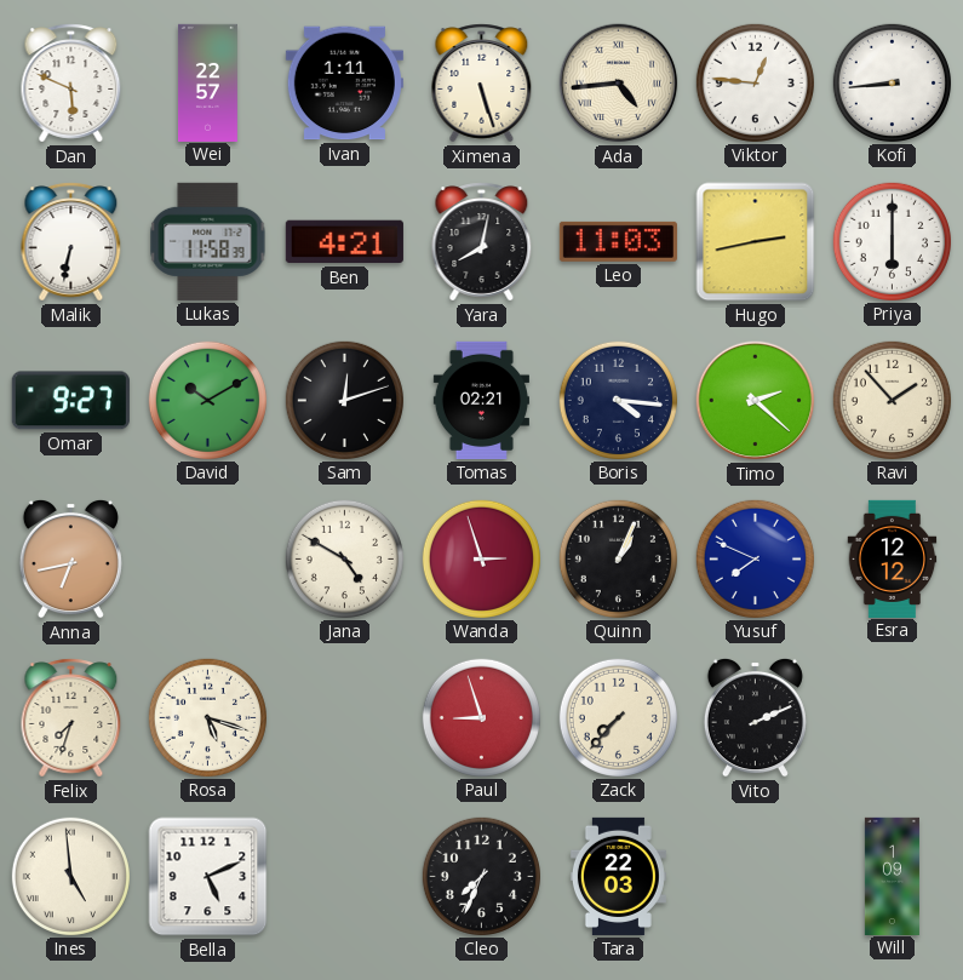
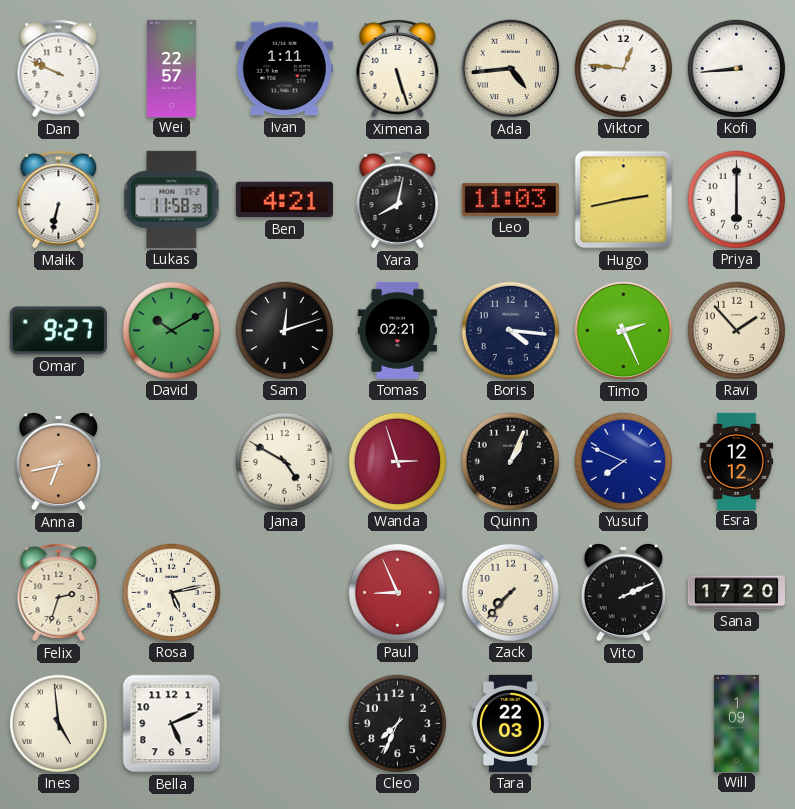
Dan: 5:49 -> 9:49 (59, 69)
Timo: 2:22 -> 2:26 (624, 331)
Felix: 7:33 -> 2:33 (59, 593)
Rosa: 5:18 -> 5:13 (171, 592)
Paul: 8:57 -> 8:56 (397, 592)
Sana: none -> 17:20 (736, 593)
